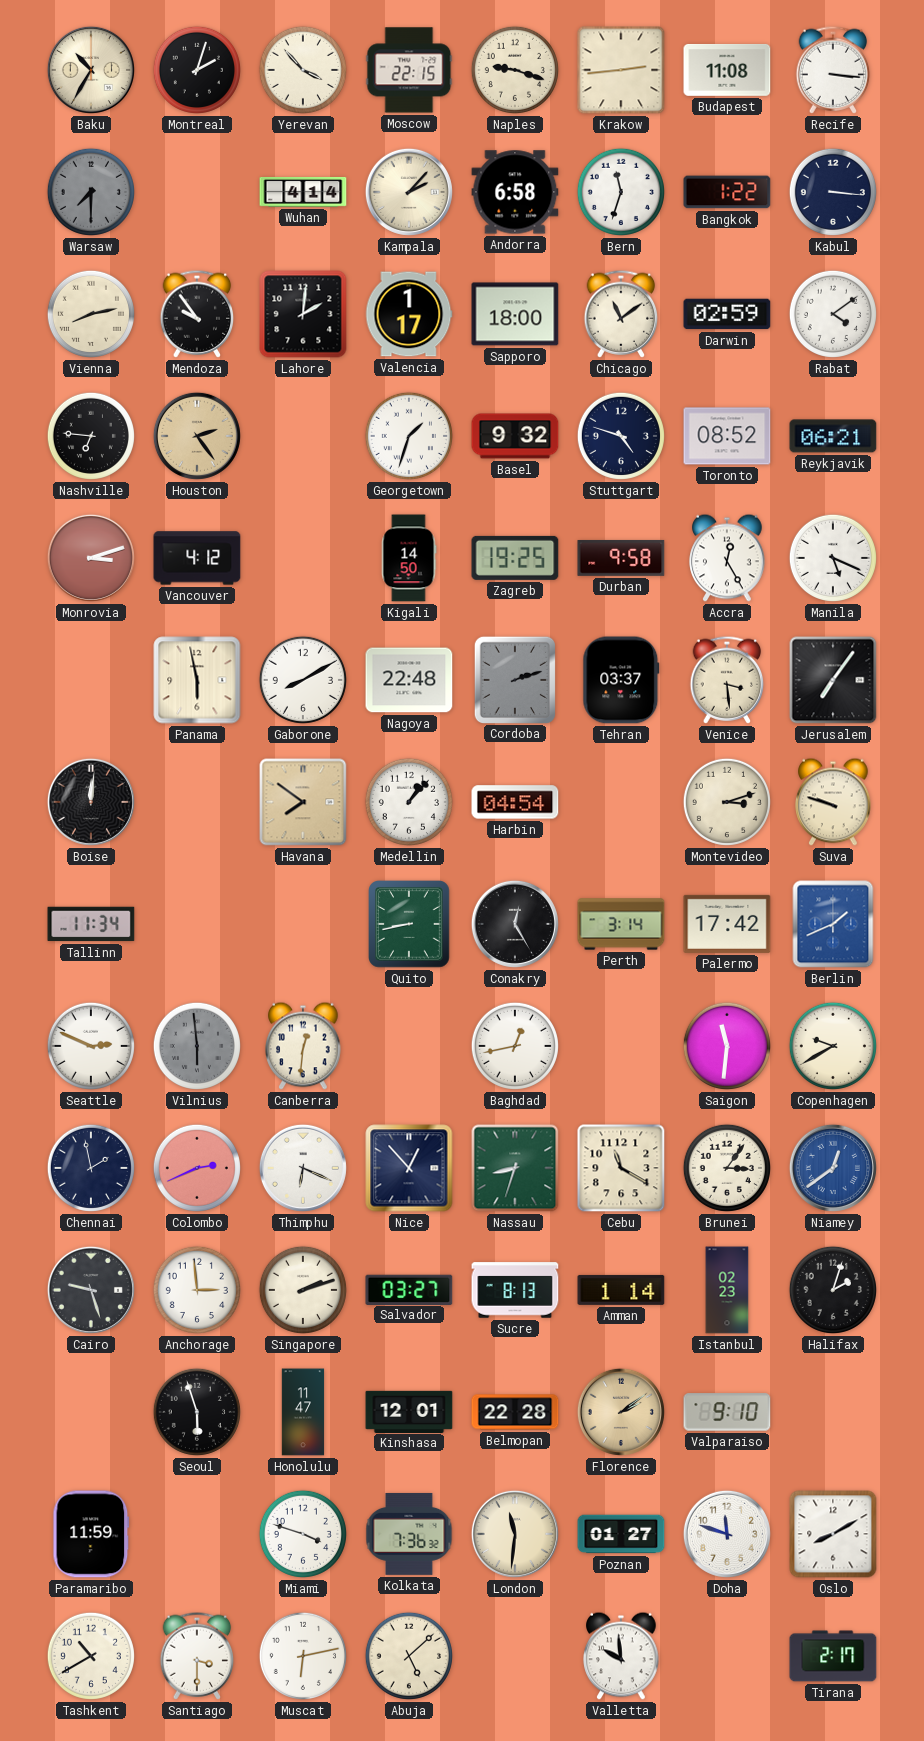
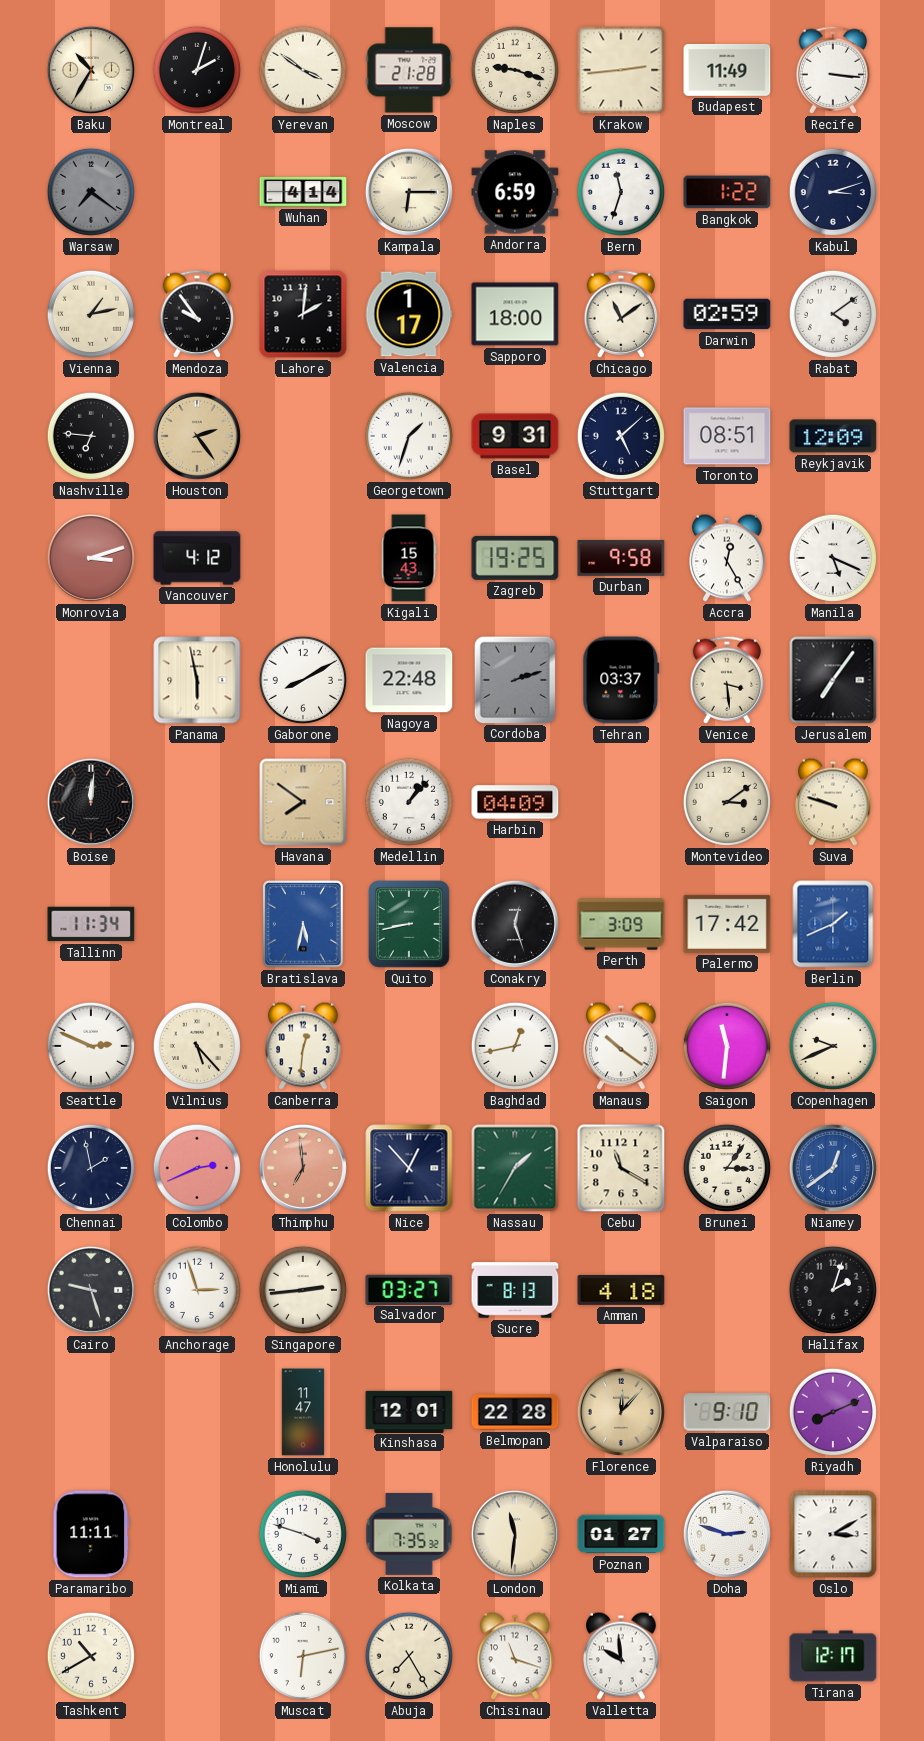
Yerevan: 3:53 -> 3:51 (303, 70)
Moscow: 22:15 -> 21:28 (409, 70)
Budapest: 11:08 -> 11:49 (727, 70)
Warsaw: 7:30 -> 7:21 (91, 192)
Kampala: 2:07 -> 6:15 (409, 192)
Andorra: 6:58 -> 6:59 (515, 192)
Kabul: 3:16 -> 3:12 (833, 192)
Vienna: 8:13 -> 1:13 (91, 314)
Basel: 9:32 -> 9:31 (515, 436)
Stuttgart: 4:48 -> 5:08 (621, 436)
Toronto: 08:52 -> 08:51 (727, 436)
Reykjavik: 06:21 -> 12:09 (833, 436)
Kigali: 14:50 -> 15:43 (409, 558)
Harbin: 04:54 -> 04:09 (515, 802)
Montevideo: 3:12 -> 3:09 (727, 802)
Bratislava: none -> 5:32 (303, 924)
Conakry: 12:25 -> 12:27 (515, 924)
Perth: 3:14 -> 3:09 (621, 924)
Vilnius: 5:59 -> 5:23 (197, 1046)
Vilnius dial: grey -> cream (197, 1046)
Manaus: none -> 10:21 (621, 1046)
Copenhagen: 9:40 -> 9:41 (833, 1046)
Thimphu: 6:19 -> 6:59 (303, 1168)
Thimphu dial: white -> salmon (303, 1168)
Nassau: 8:33 -> 1:35 (515, 1168)
Anchorage: 2:59 -> 2:57 (197, 1290)
Singapore: 2:12 -> 2:44 (303, 1290)
Amman: 1:14 -> 4:18 (621, 1290)
Istanbul: 02:23 -> none (727, 1290)
Seoul: 5:57 -> none (197, 1412)
Florence: 2:09 -> 12:07 (621, 1412)
Riyadh: none -> 8:11 (833, 1412)
Paramaribo: 11:59 -> 11:11 (91, 1534)
Kolkata: 7:36 -> 7:35 (409, 1534)
Doha: 11:48 -> 2:48 (727, 1534)
Oslo: 8:10 -> 3:10 (833, 1534)
Santiago: 3:30 -> none (197, 1656)
Abuja: 5:08 -> 7:25 (409, 1656)
Chisinau: none -> 11:18 (515, 1656)
Tirana: 2:17 -> 12:17 (833, 1656)
